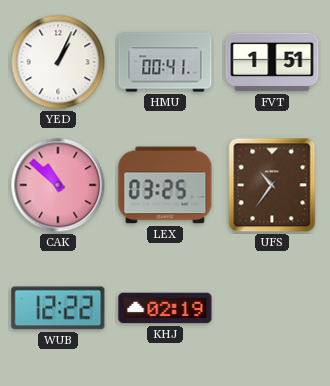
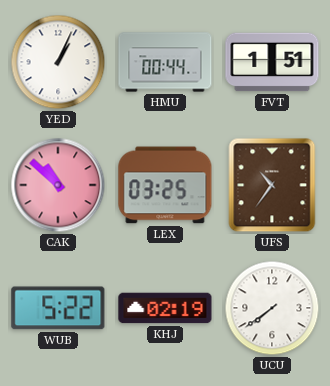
HMU: 00:41 -> 00:44 (165, 62)
WUB: 12:22 -> 5:22 (58, 308)
UCU: none -> 7:39 (272, 308)
